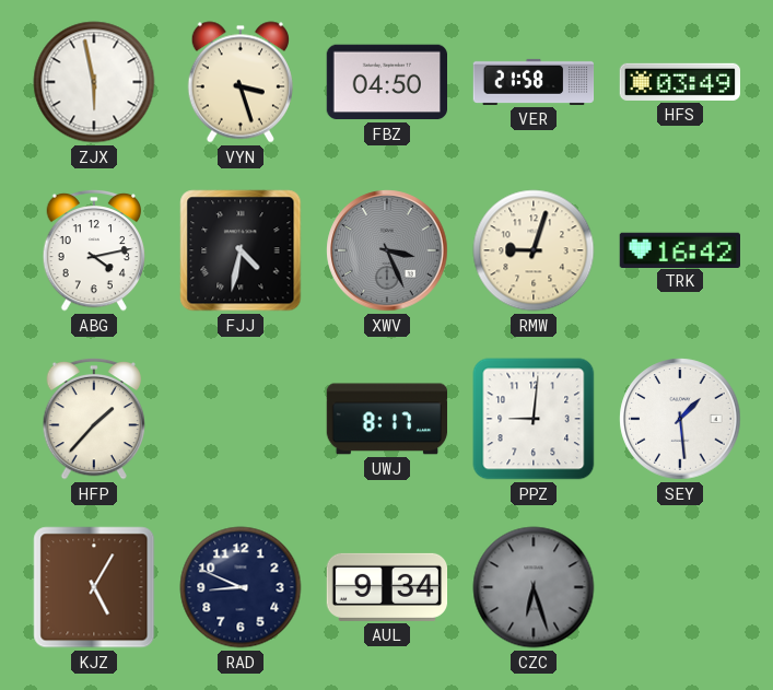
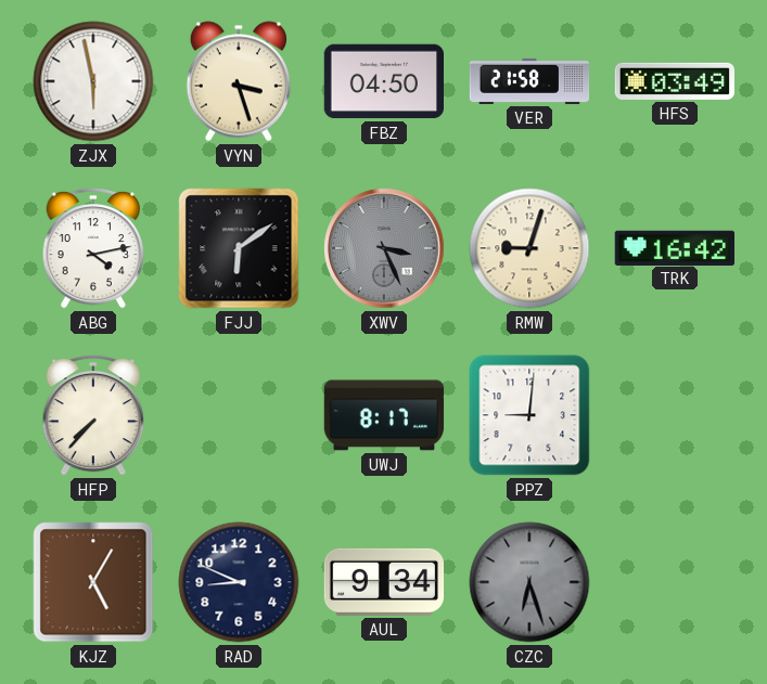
FJJ: 4:32 -> 6:09 (239, 248)
HFP: 1:37 -> 7:37 (92, 415)
SEY: 1:29 -> none (680, 419)
